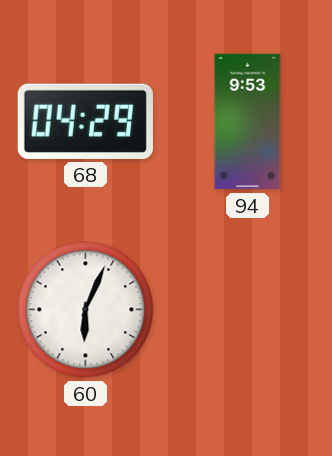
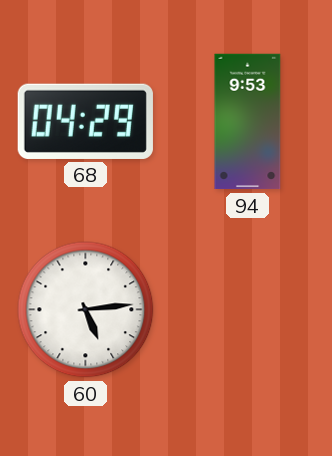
60: 6:04 -> 5:14 (86, 310)
